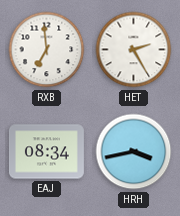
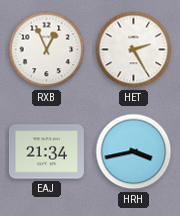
RXB: 6:59 -> 12:56 (47, 50)
EAJ: 08:34 -> 21:34 (46, 152)
